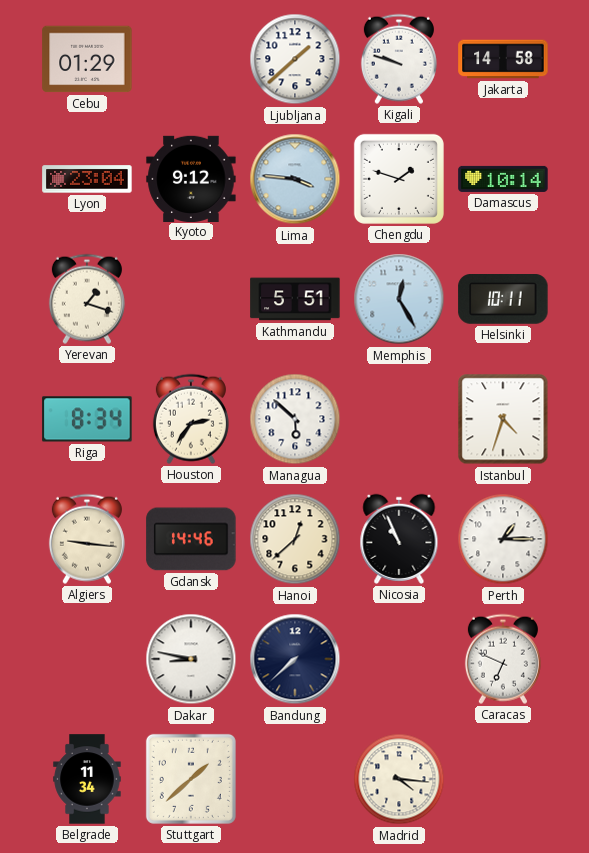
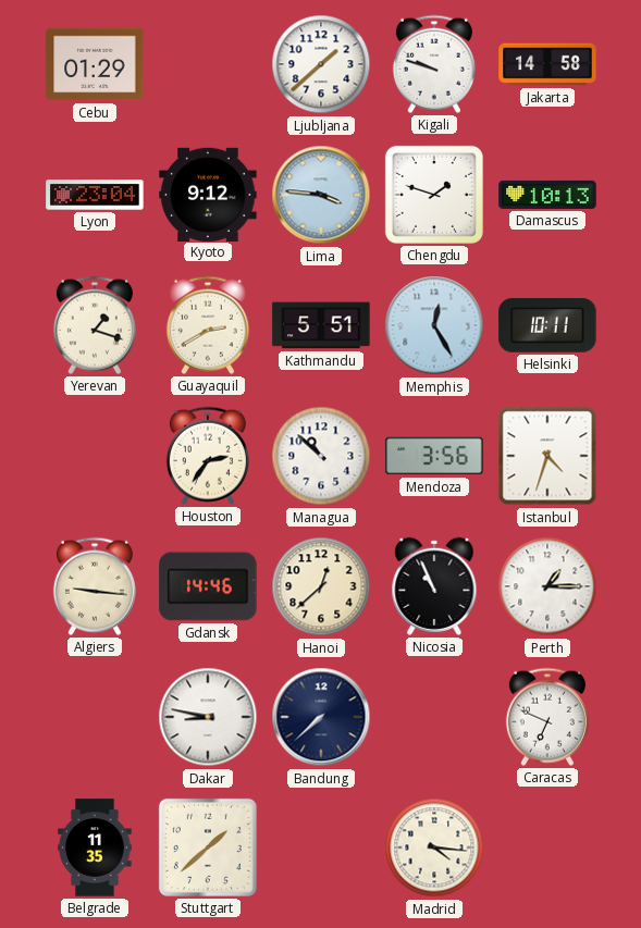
Damascus: 10:14 -> 10:13 (547, 195)
Guayaquil: none -> 2:40 (208, 325)
Riga: 8:34 -> none (87, 419)
Managua: 5:52 -> 10:52 (321, 456)
Mendoza: none -> 3:56 (434, 456)
Belgrade: 11:34 -> 11:35 (95, 847)
